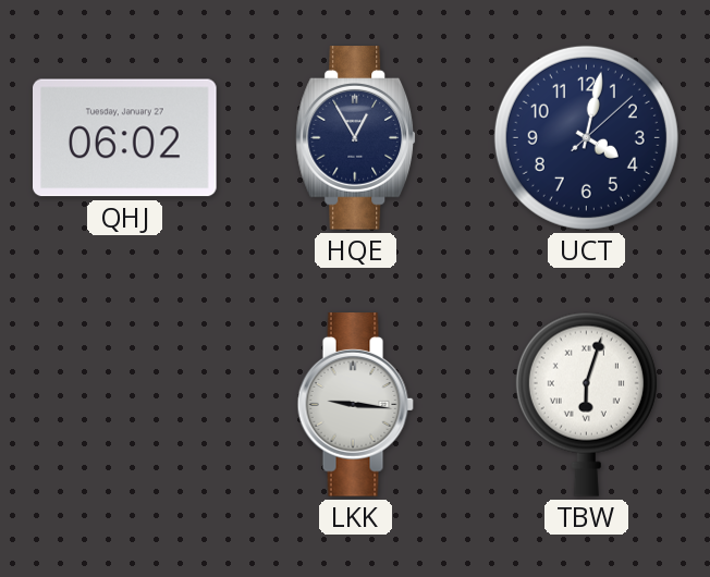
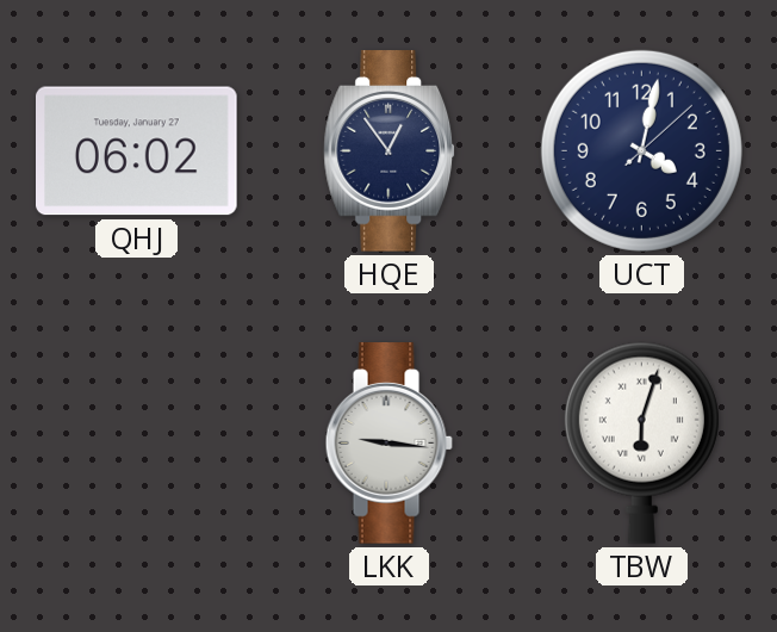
HQE: 12:55 -> 12:54 (390, 151)
